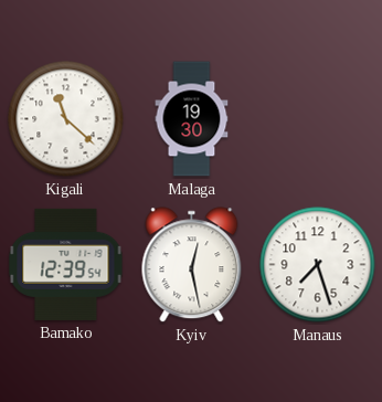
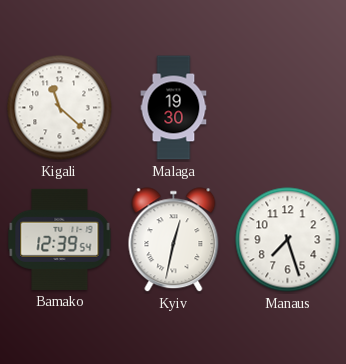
Kyiv: 12:28 -> 12:32 (174, 240)
